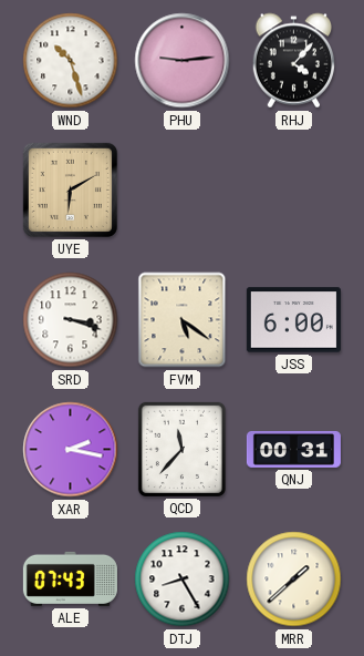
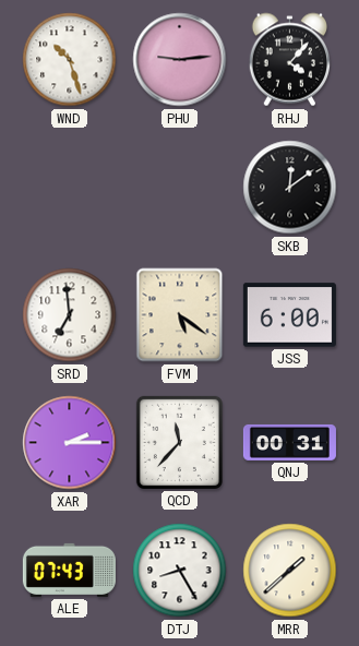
UYE: 6:10 -> none (70, 189)
SKB: none -> 12:09 (290, 188)
SRD: 3:18 -> 6:59 (70, 315)
XAR: 2:17 -> 2:15 (70, 443)
